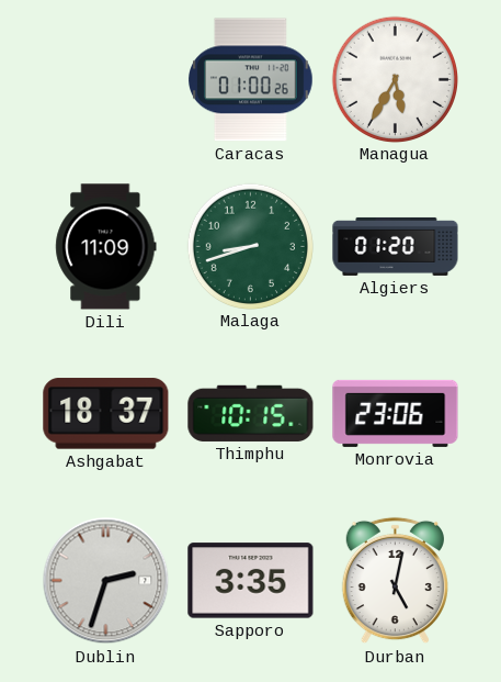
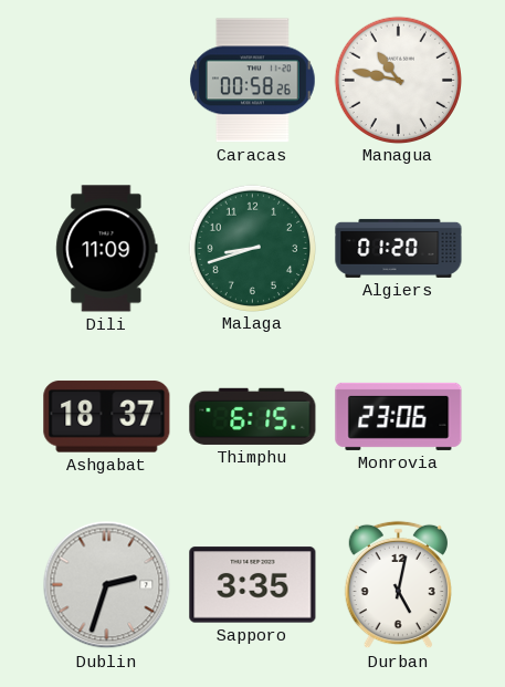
Caracas: 01:00 -> 00:58 (253, 81)
Managua: 5:35 -> 10:47 (398, 80)
Thimphu: 10:15 -> 6:15 (253, 416)
